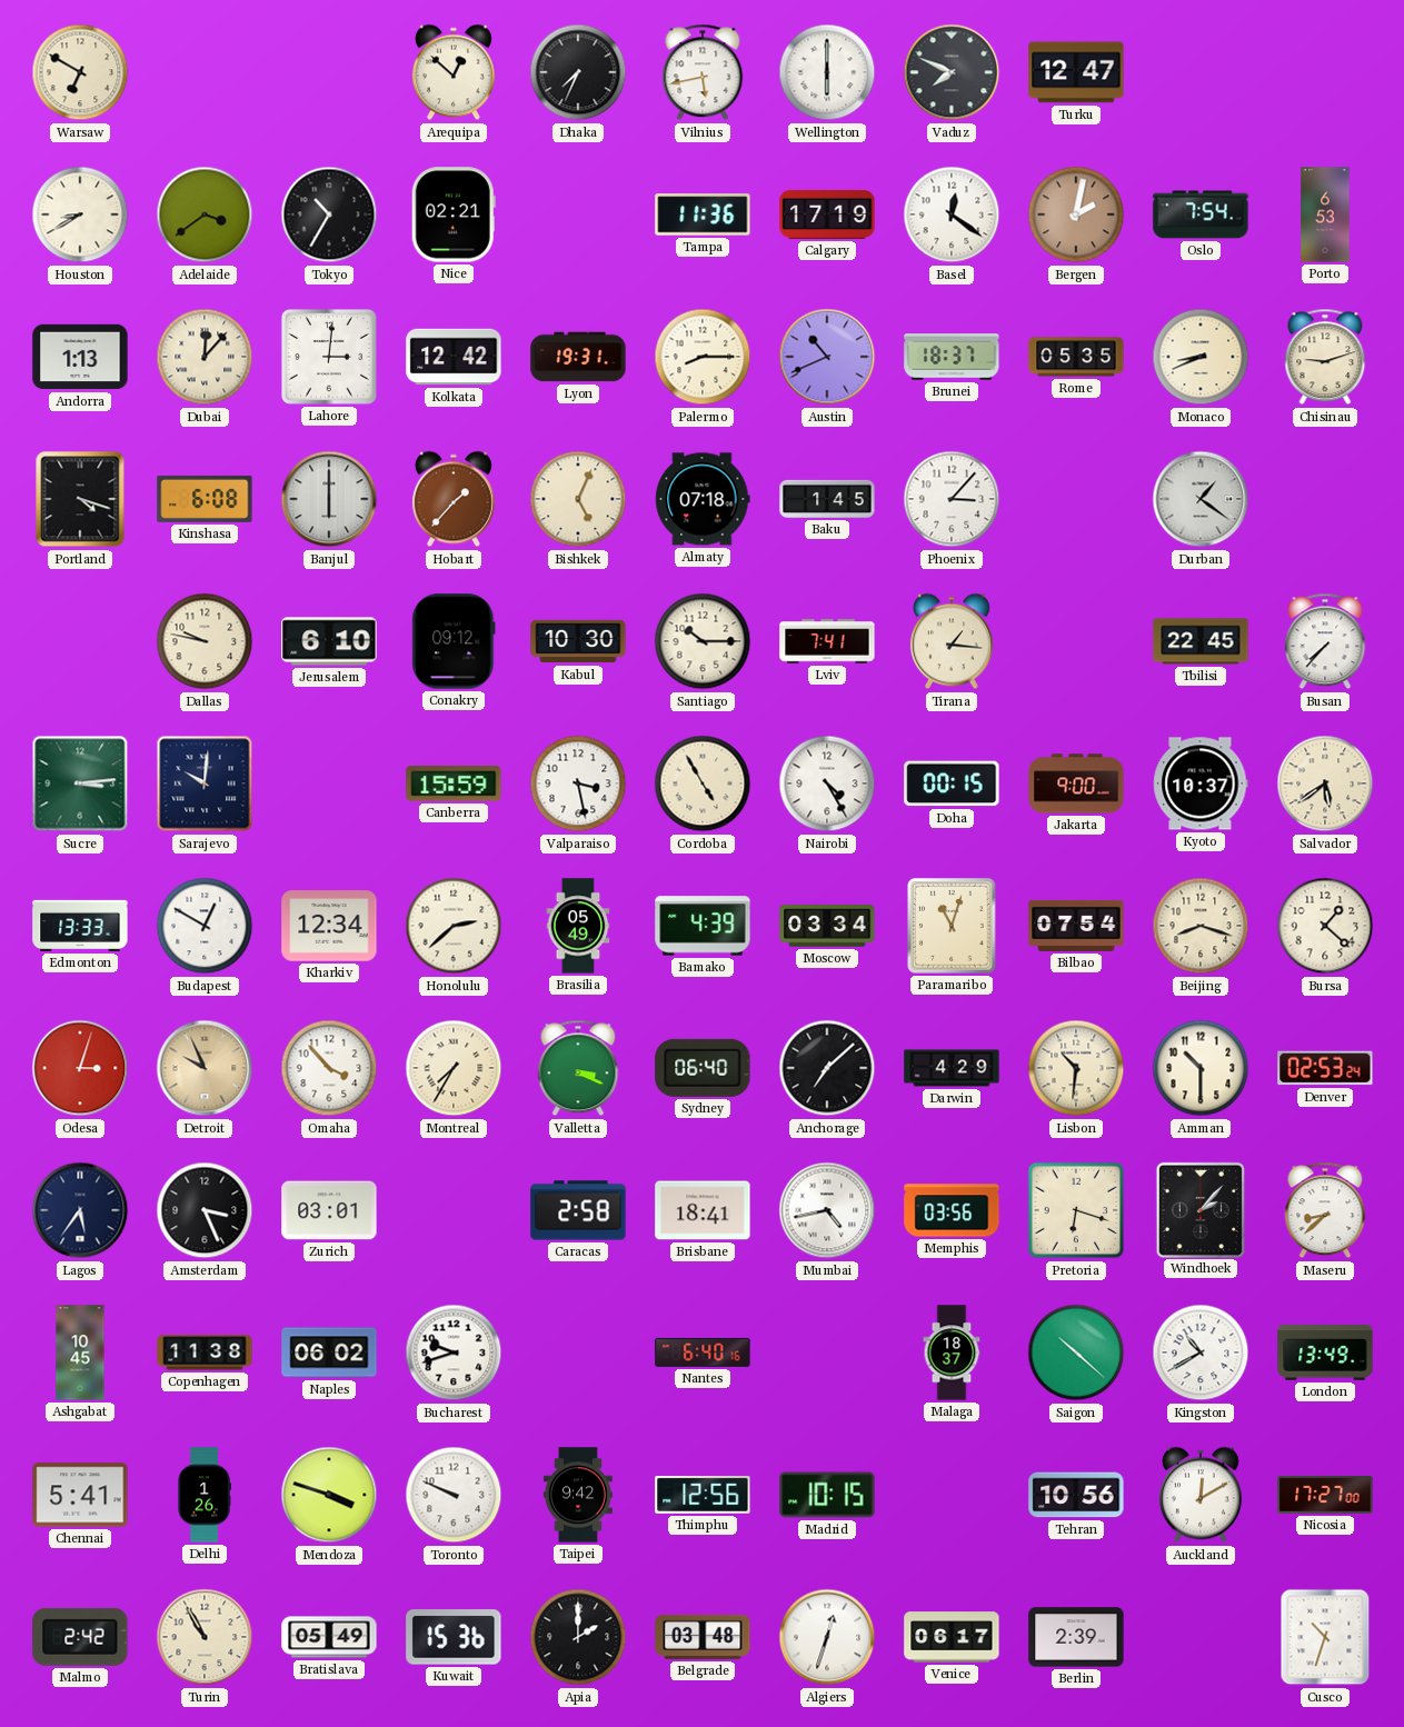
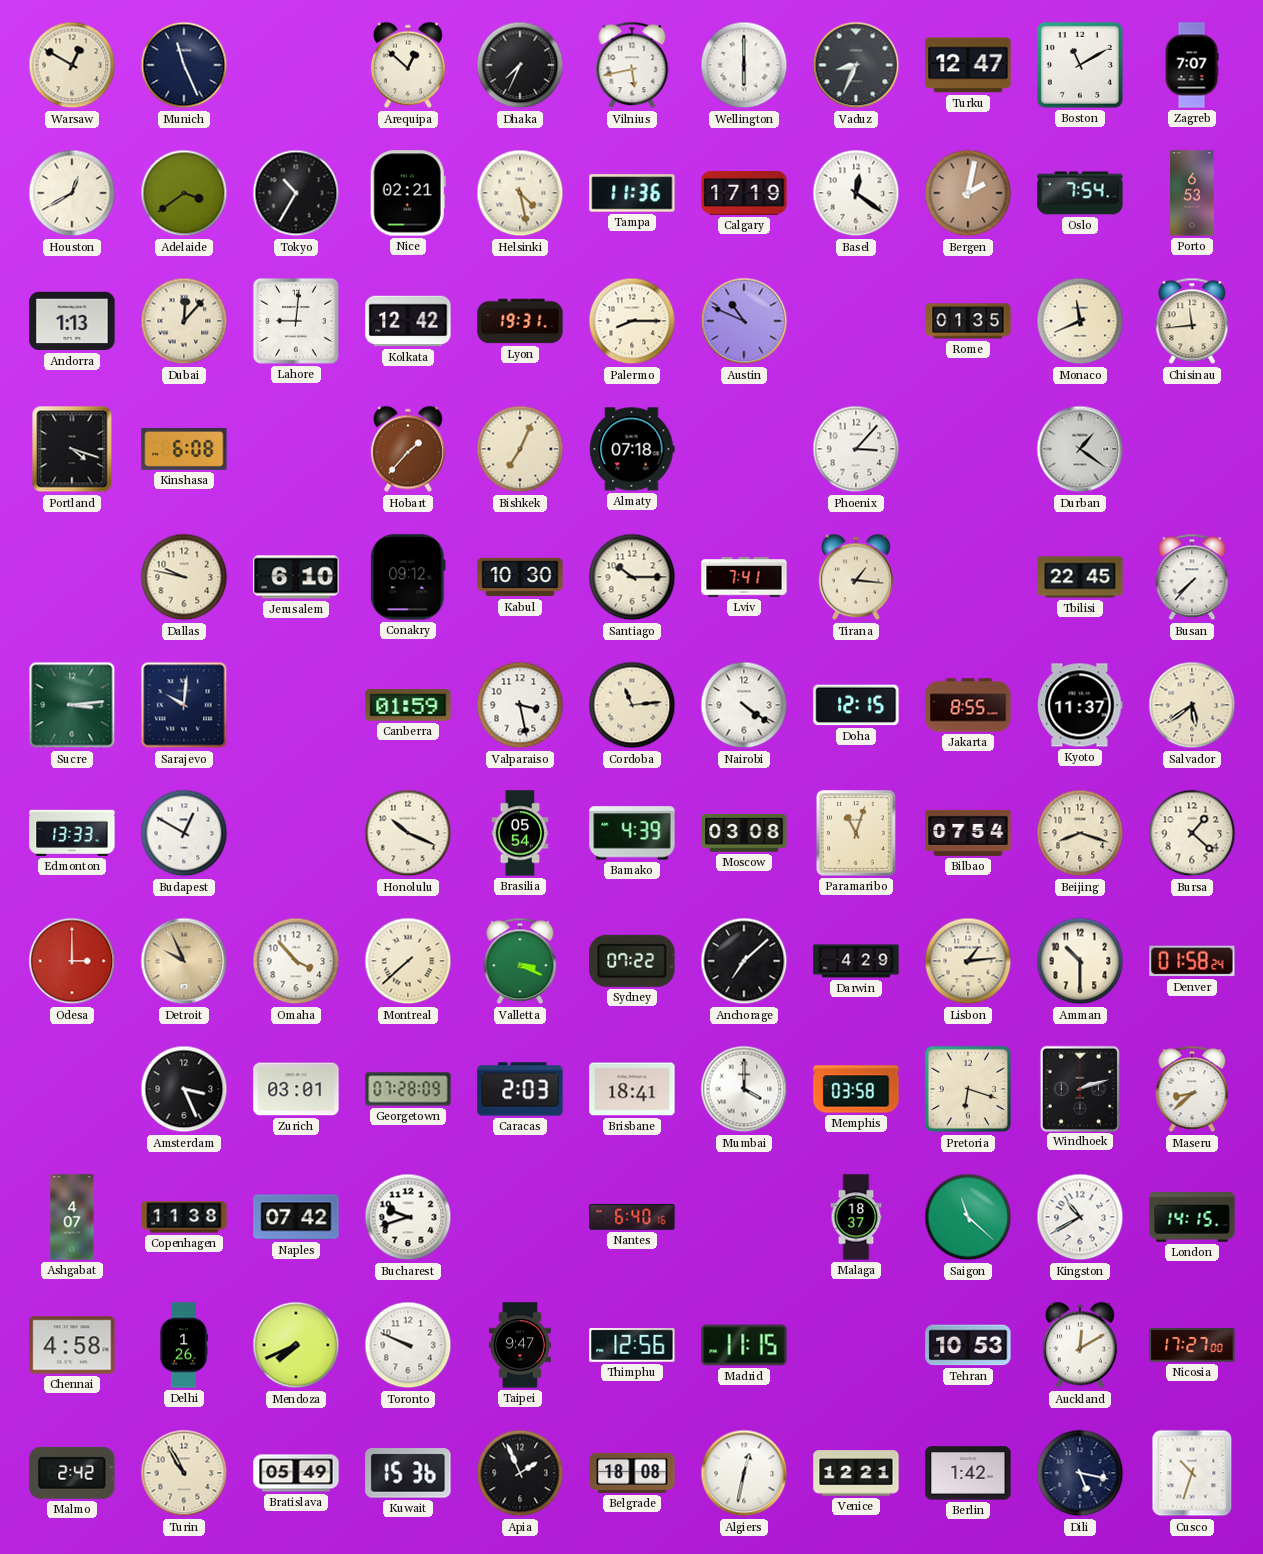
Warsaw: 6:50 -> 12:50 (72, 65)
Munich: none -> 11:26 (184, 65)
Vaduz: 7:49 -> 8:34 (856, 65)
Boston: none -> 11:10 (1080, 65)
Zagreb: none -> 7:07 (1192, 65)
Houston: 8:40 -> 12:40 (72, 193)
Helsinki: none -> 4:28 (520, 193)
Lahore: 3:01 -> 9:01 (296, 321)
Austin: 10:41 -> 10:49 (744, 321)
Brunei: 18:37 -> none (952, 357)
Rome: 05:35 -> 01:35 (968, 321)
Monaco: 8:41 -> 11:41 (1080, 321)
Chisinau: 9:12 -> 11:44 (1192, 321)
Banjul: 6:00 -> none (329, 499)
Bishkek: 5:04 -> 7:04 (520, 449)
Baku: 1:45 -> none (827, 499)
Canberra: 15:59 -> 01:59 (408, 705)
Cordoba: 4:55 -> 11:14 (632, 705)
Nairobi: 4:25 -> 4:21 (744, 705)
Doha: 00:15 -> 12:15 (856, 705)
Jakarta: 9:00 -> 8:55 (968, 705)
Kyoto: 10:37 -> 11:37 (1080, 705)
Kharkiv: 12:34 -> none (329, 926)
Honolulu: 2:38 -> 10:19 (408, 833)
Brasilia: 05:49 -> 05:54 (520, 833)
Moscow: 03:34 -> 03:08 (744, 834)
Odesa: 3:03 -> 3:00 (72, 961)
Montreal: 7:35 -> 7:38 (408, 961)
Sydney: 06:40 -> 07:22 (632, 961)
Lisbon: 10:31 -> 1:14 (968, 961)
Denver: 02:53 -> 01:58 (1192, 961)
Lagos: 5:36 -> none (80, 1210)
Georgetown: none -> 07:28 (408, 1089)
Caracas: 2:58 -> 2:03 (520, 1089)
Mumbai: 4:43 -> 4:00 (744, 1089)
Memphis: 03:56 -> 03:58 (856, 1089)
Windhoek: 2:07 -> 2:12 (1079, 1088)
Ashgabat: 10:45 -> 4:07 (72, 1217)
Naples: 06:02 -> 07:42 (296, 1217)
Saigon: 10:22 -> 11:22 (968, 1217)
London: 13:49 -> 14:15 (1192, 1218)
Chennai: 5:41 -> 4:58 (72, 1345)
Mendoza: 3:48 -> 7:41 (296, 1345)
Taipei: 9:42 -> 9:47 (520, 1345)
Madrid: 10:15 -> 11:15 (744, 1345)
Tehran: 10:56 -> 10:53 (968, 1345)
Apia: 2:00 -> 1:56 (520, 1473)
Belgrade: 03:48 -> 18:08 (632, 1473)
Algiers: 12:33 -> 12:32 (744, 1473)
Venice: 06:17 -> 12:21 (856, 1473)
Berlin: 2:39 -> 1:42 (968, 1473)
Dili: none -> 5:17 (1080, 1473)
